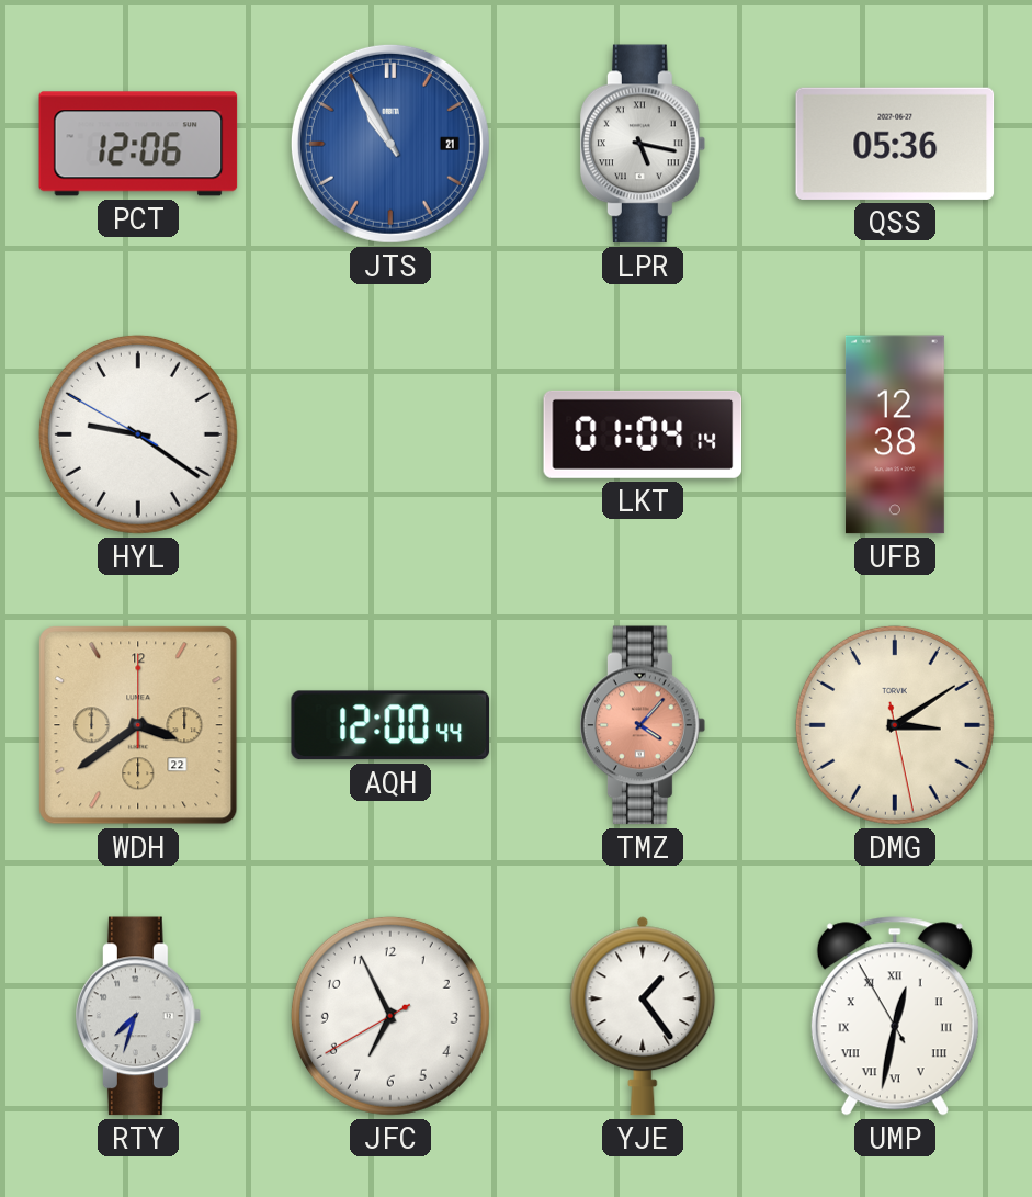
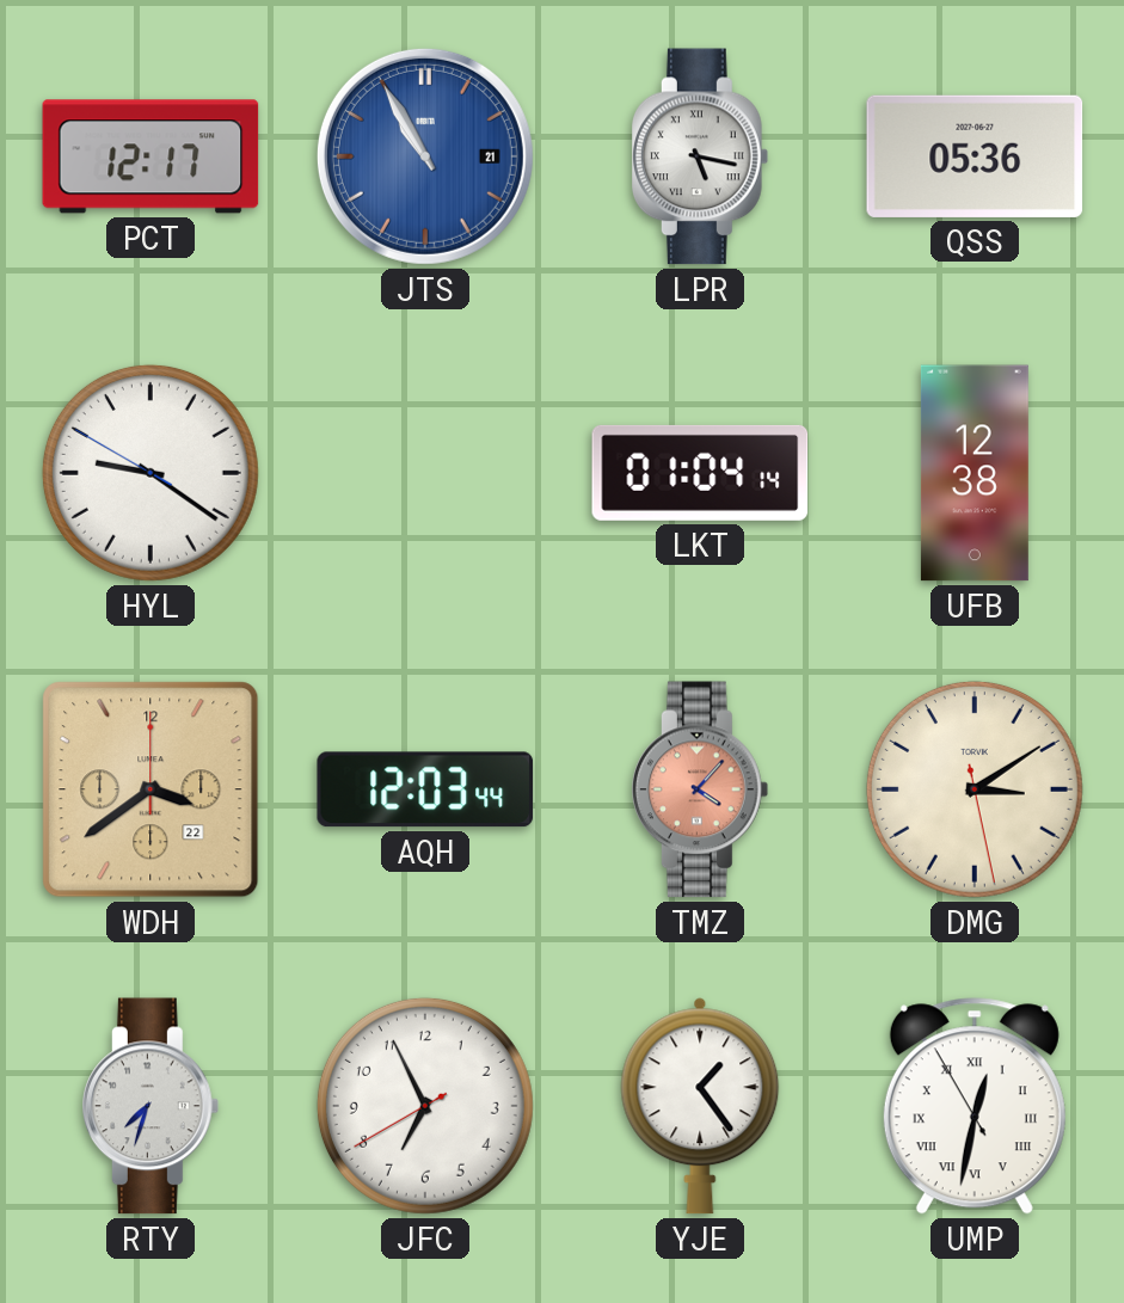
PCT: 12:06 -> 12:17 (151, 156)
AQH: 12:00 -> 12:03 (425, 789)
